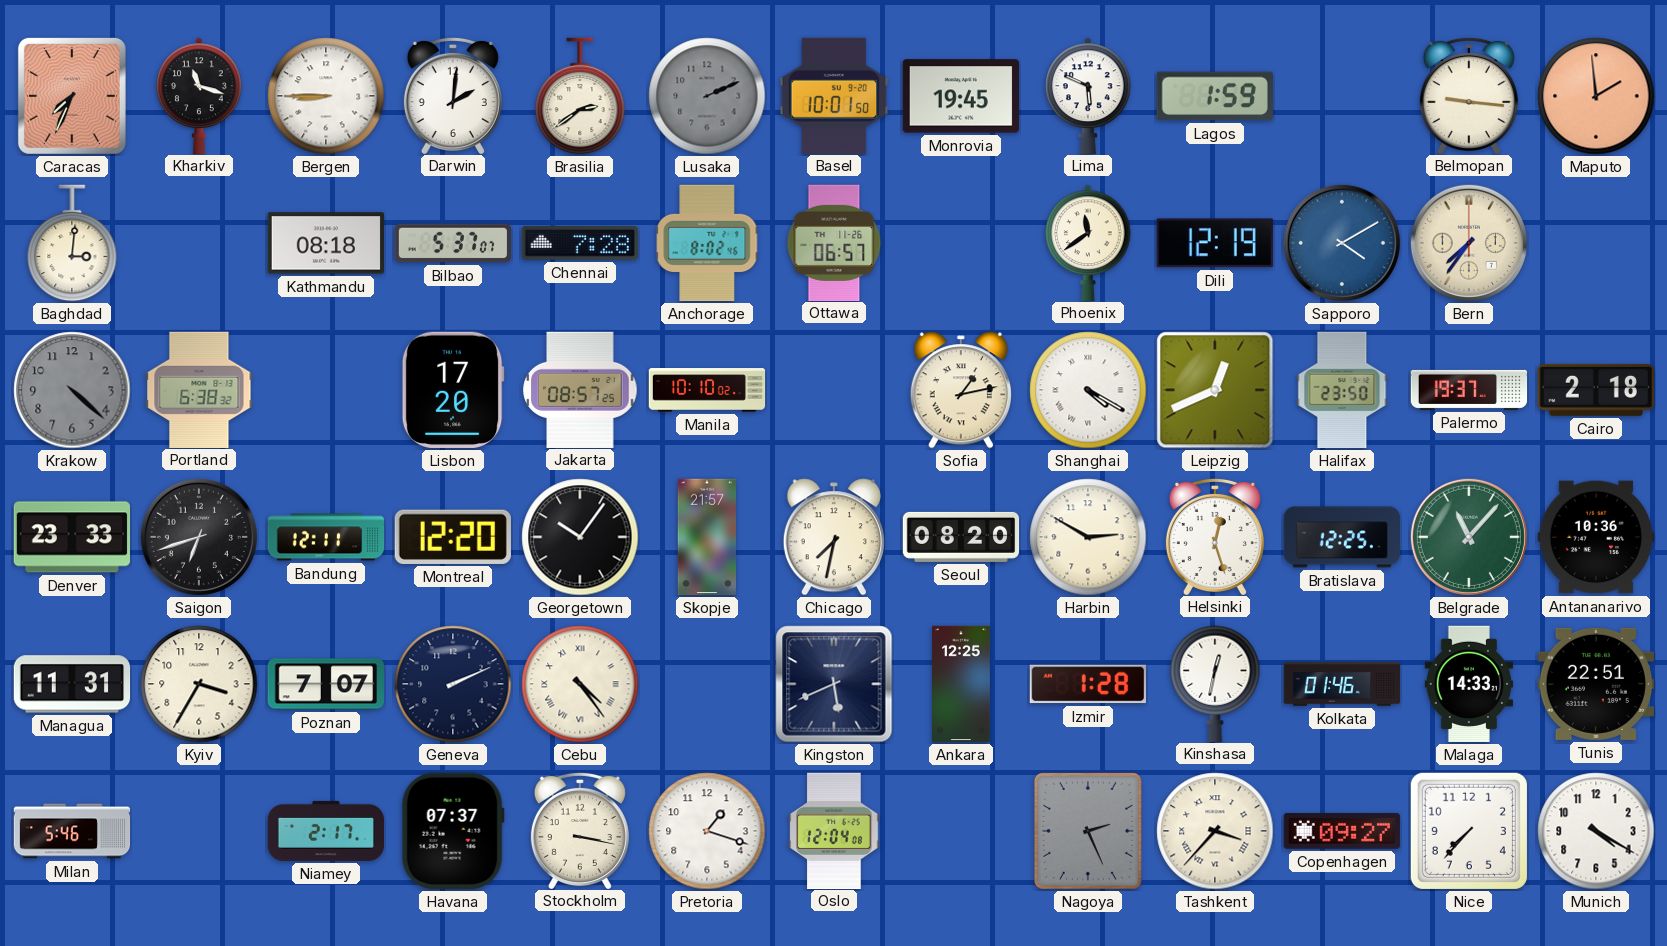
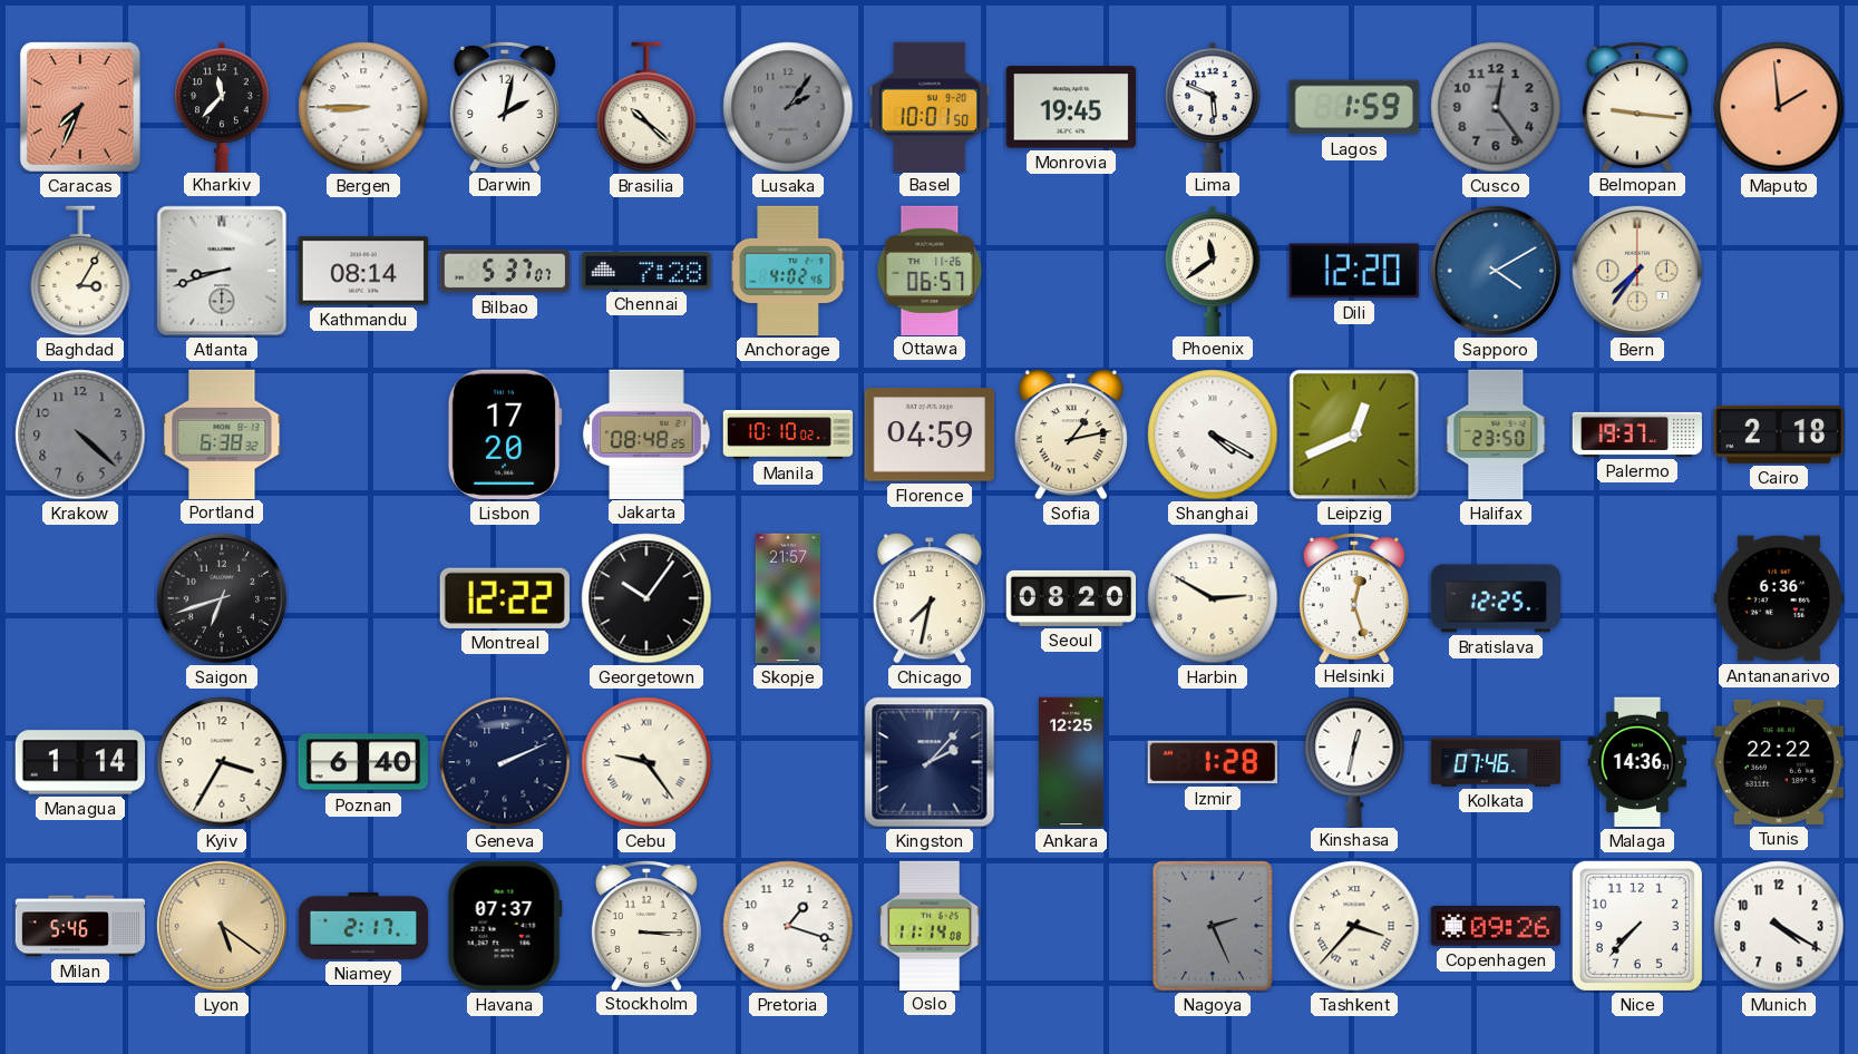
Kharkiv: 11:18 -> 11:37 (222, 106)
Darwin: 2:01 -> 2:02 (505, 106)
Brasilia: 2:39 -> 10:22 (646, 107)
Lusaka: 2:11 -> 2:06 (788, 107)
Cusco: none -> 12:24 (1496, 107)
Baghdad: 3:01 -> 3:05 (80, 271)
Atlanta: none -> 8:42 (222, 271)
Kathmandu: 08:18 -> 08:14 (362, 271)
Anchorage: 8:02 -> 4:02 (788, 271)
Dili: 12:19 -> 12:20 (1354, 271)
Jakarta: 08:57 -> 08:48 (646, 433)
Florence: none -> 04:59 (928, 435)
Denver: 23:33 -> none (71, 537)
Bandung: 12:11 -> none (326, 537)
Montreal: 12:20 -> 12:22 (505, 598)
Belgrade: 11:07 -> none (1469, 537)
Antananarivo: 10:36 -> 6:36 (1778, 598)
Managua: 11:31 -> 1:14 (80, 762)
Poznan: 7:07 -> 6:40 (362, 762)
Cebu: 4:24 -> 9:24 (646, 762)
Kingston: 5:41 -> 2:07 (930, 762)
Kolkata: 01:46 -> 07:46 (1496, 762)
Malaga: 14:33 -> 14:36 (1636, 762)
Tunis: 22:51 -> 22:22 (1778, 762)
Lyon: none -> 5:21 (222, 926)
Stockholm: 3:17 -> 3:15 (646, 925)
Oslo: 12:04 -> 11:14 (930, 925)
Copenhagen: 09:27 -> 09:26 (1496, 926)
